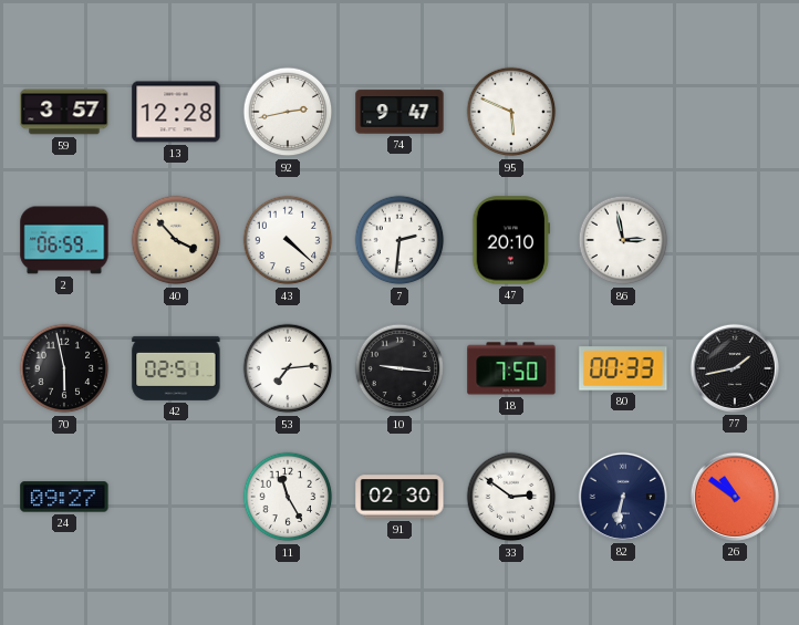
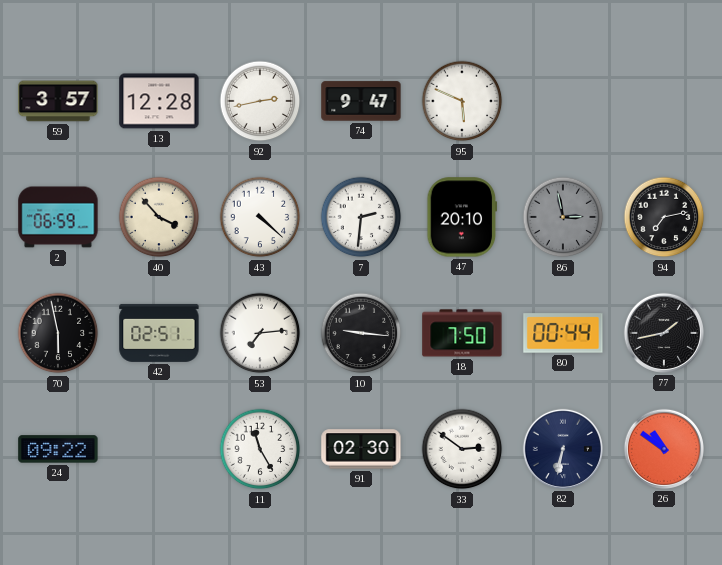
86 dial: white -> grey (563, 217)
94: none -> 7:13 (664, 217)
80: 00:33 -> 00:44 (563, 333)
24: 09:27 -> 09:22 (58, 449)
